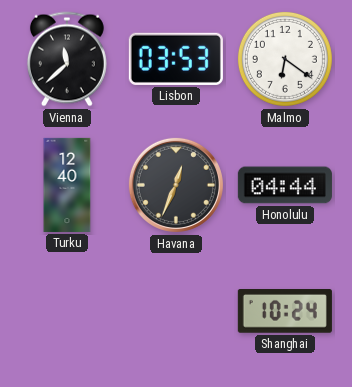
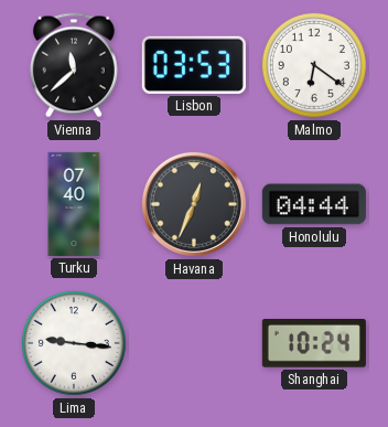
Turku: 12:40 -> 07:40 (74, 204)
Lima: none -> 9:16 (74, 343)
